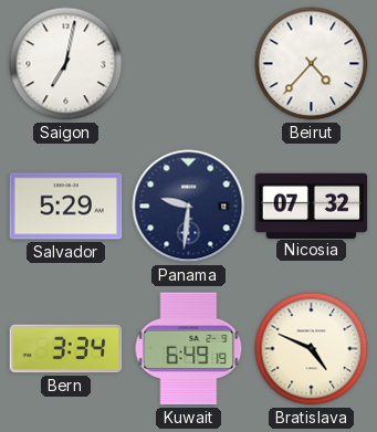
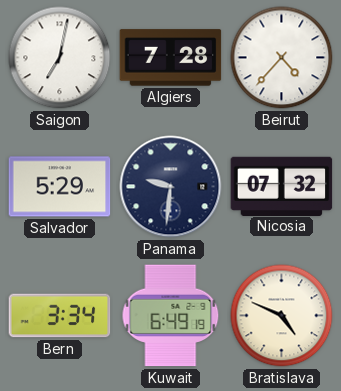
Algiers: none -> 7:28 (171, 58)
